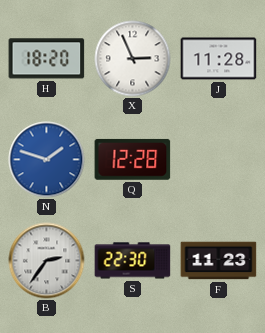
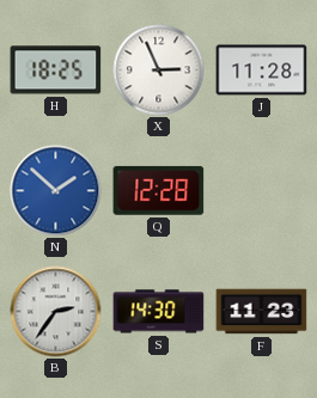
H: 18:20 -> 18:25 (56, 71)
N: 1:48 -> 1:52 (56, 191)
S: 22:30 -> 14:30 (159, 312)
